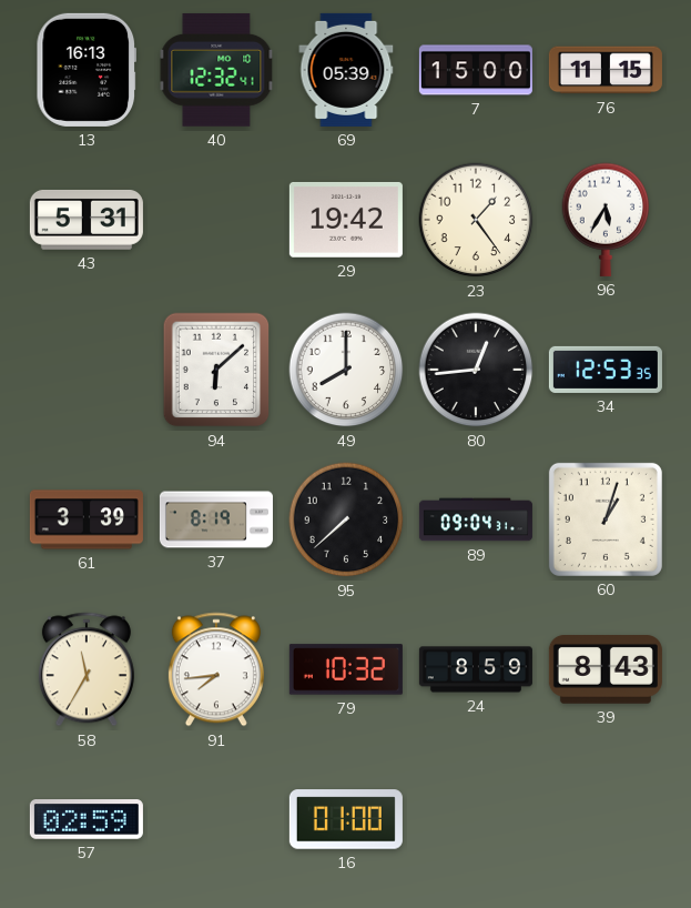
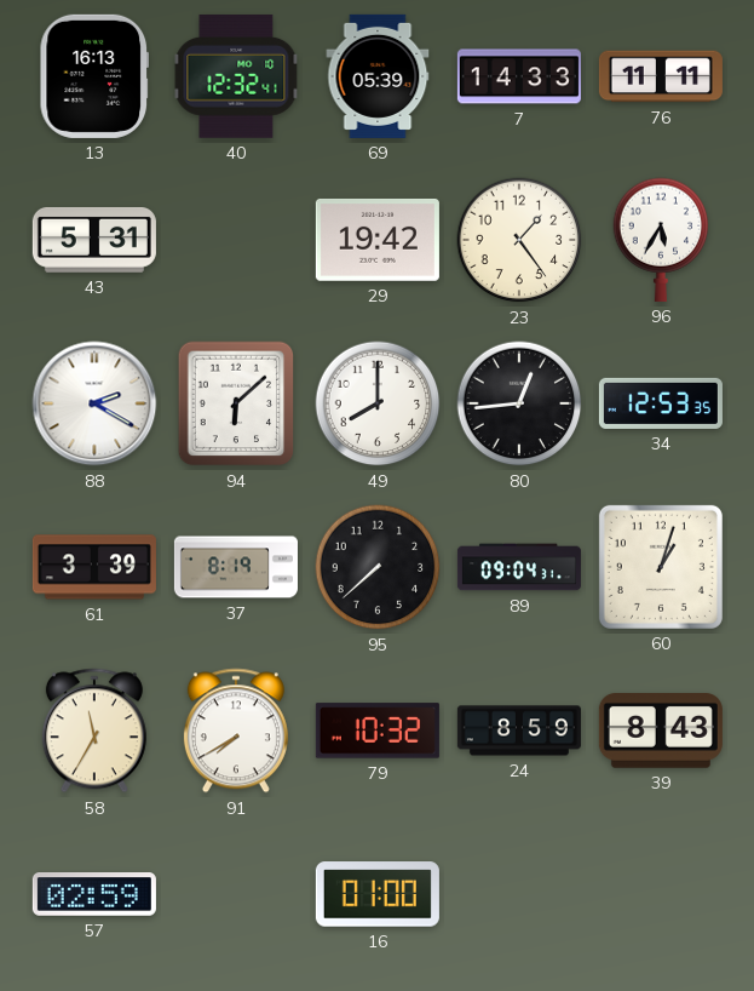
7: 15:00 -> 14:33 (519, 76)
76: 11:15 -> 11:11 (661, 76)
88: none -> 2:20 (94, 403)
91: 7:44 -> 7:40 (236, 731)
